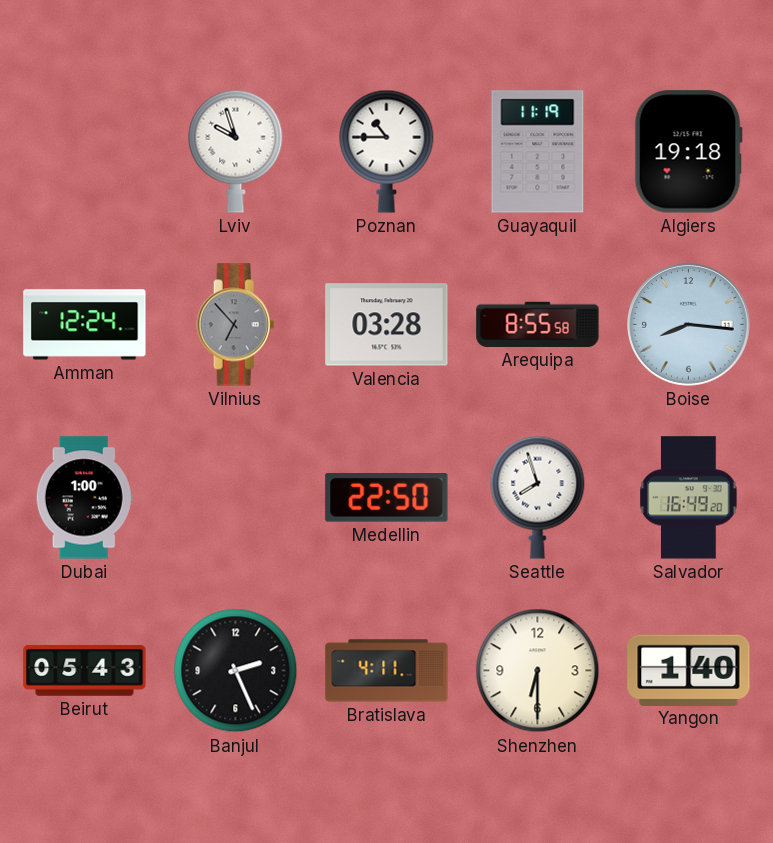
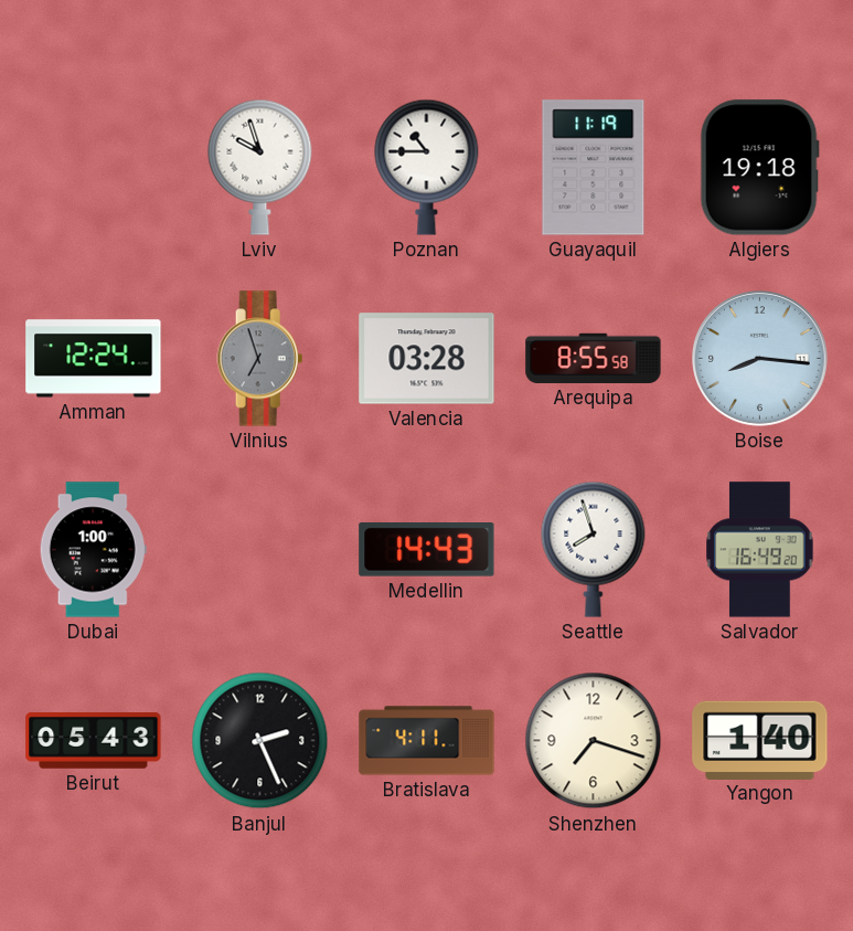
Vilnius: 6:53 -> 6:57 (260, 359)
Medellin: 22:50 -> 14:43 (427, 550)
Shenzhen: 6:30 -> 7:18 (594, 741)
